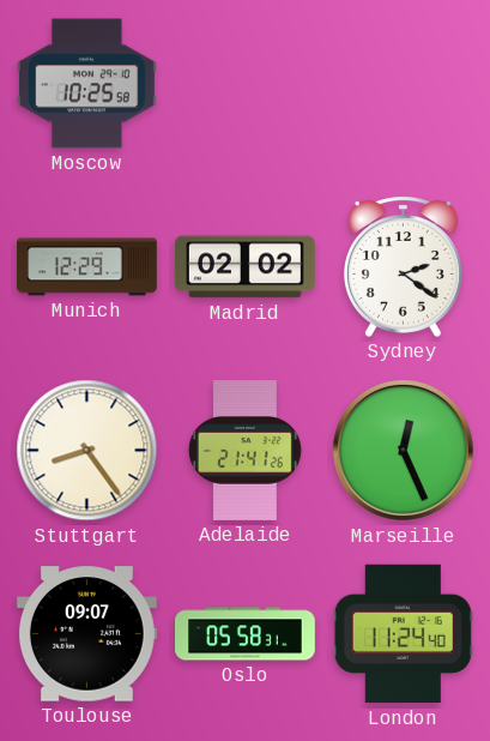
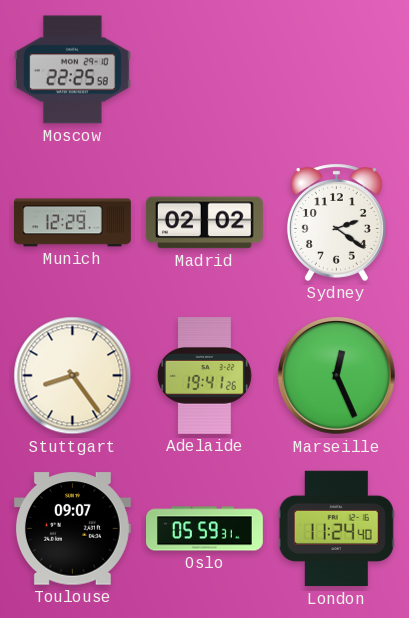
Moscow: 10:25 -> 22:25 (72, 70)
Adelaide: 21:41 -> 19:41 (204, 376)
Oslo: 05:58 -> 05:59 (205, 529)
